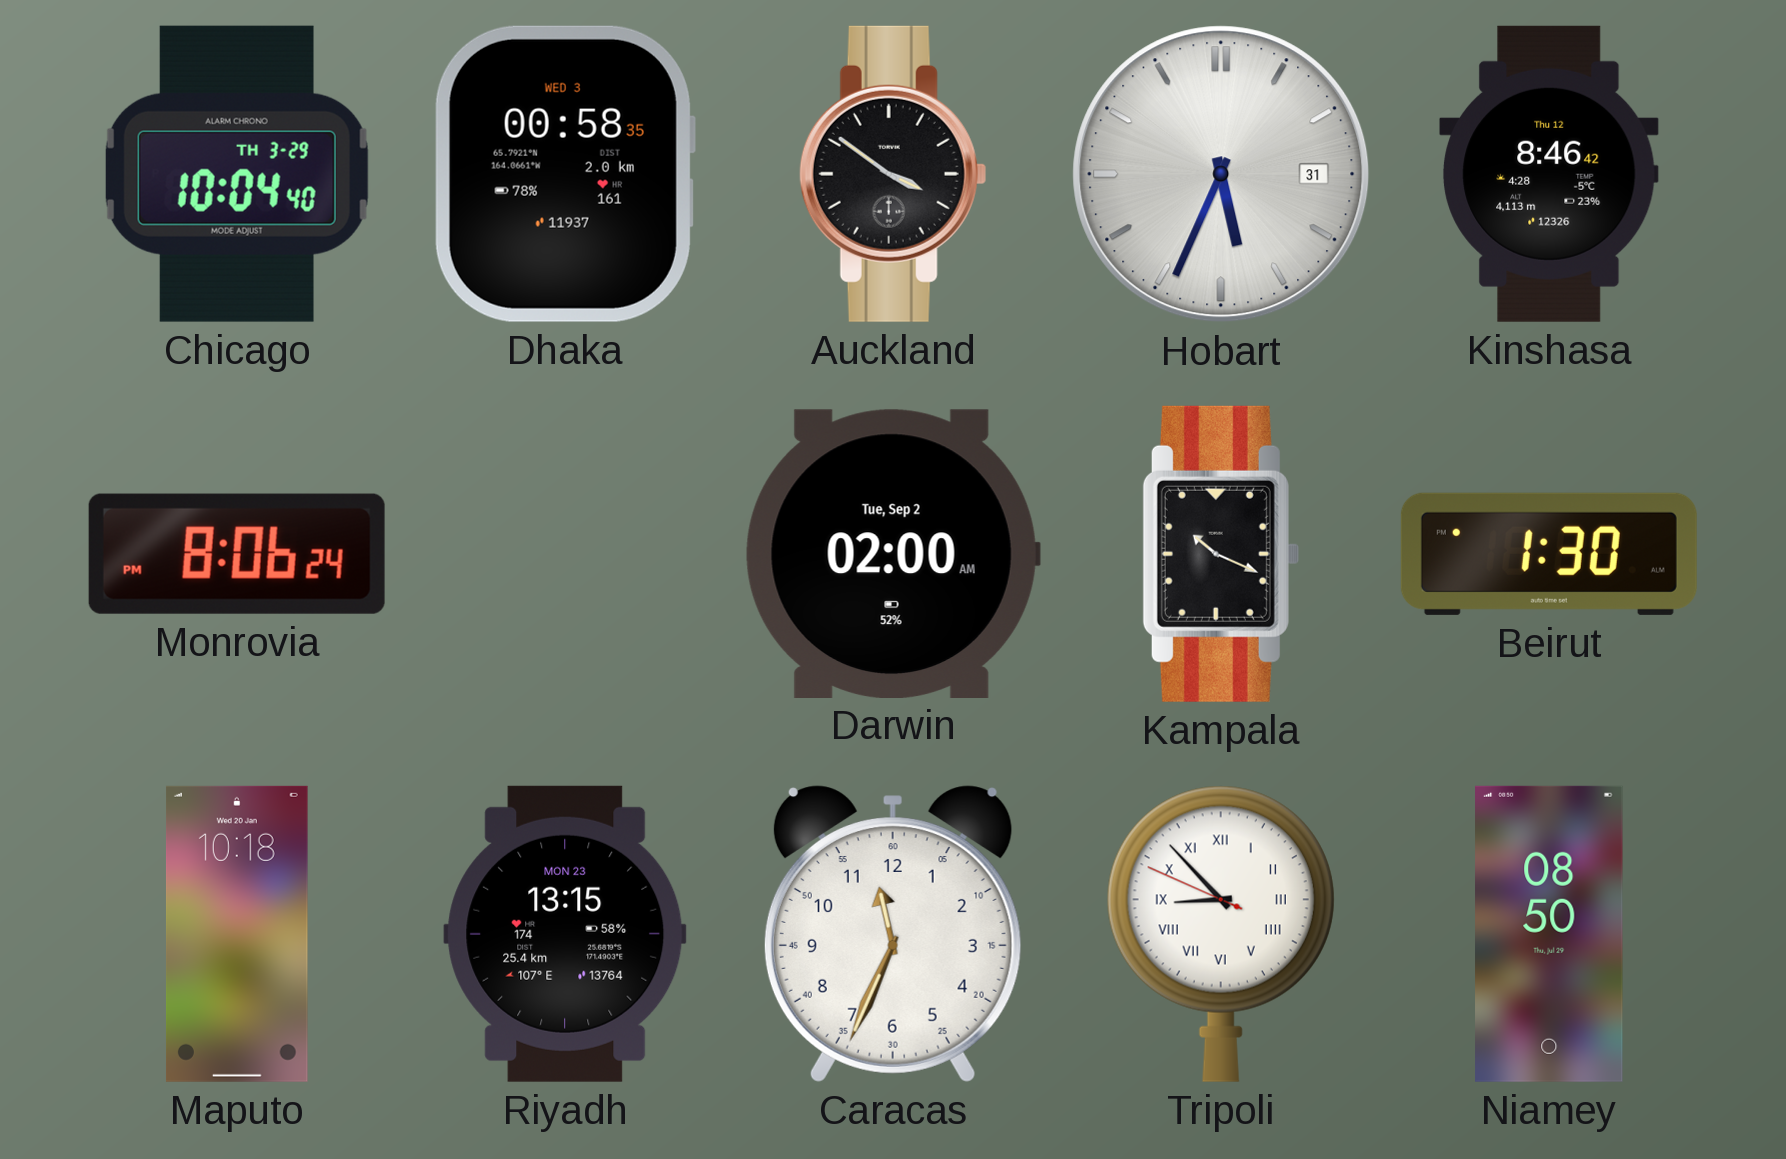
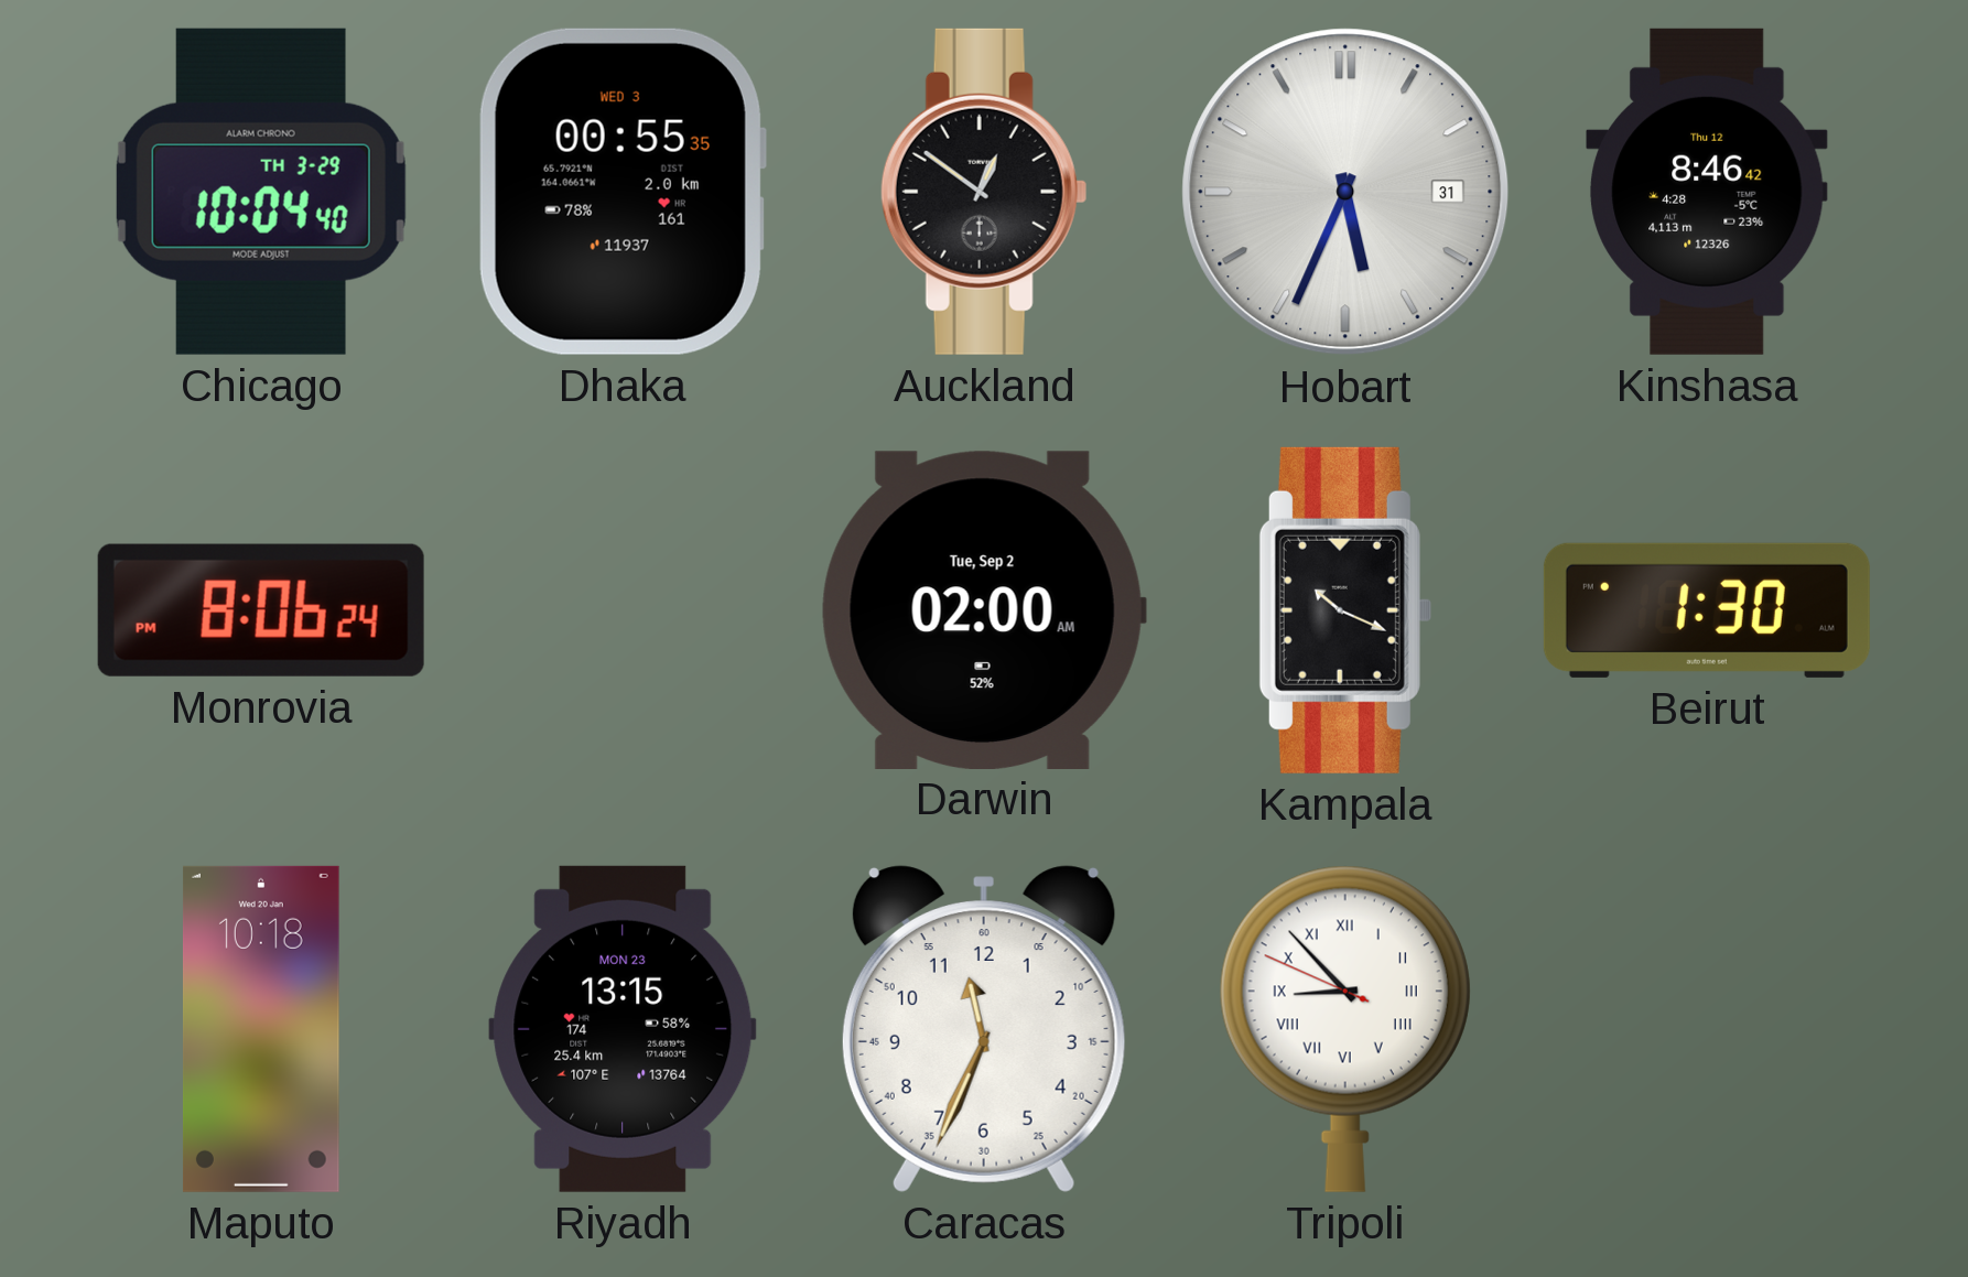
Dhaka: 00:58 -> 00:55 (621, 192)
Auckland: 3:51 -> 12:51 (984, 192)
Niamey: 08:50 -> none (1549, 934)
